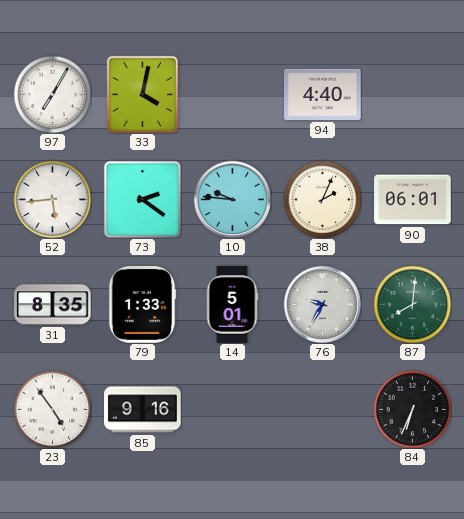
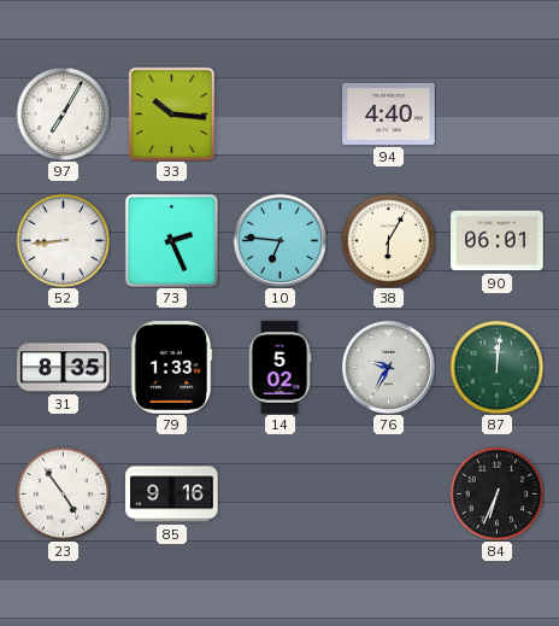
33: 4:02 -> 10:16 (171, 113)
52: 5:44 -> 8:44 (63, 240)
73: 2:21 -> 2:26 (171, 240)
10: 9:46 -> 6:46 (279, 240)
38: 2:04 -> 6:05 (388, 240)
14: 5:01 -> 5:02 (279, 368)
87: 8:01 -> 12:01 (496, 367)
